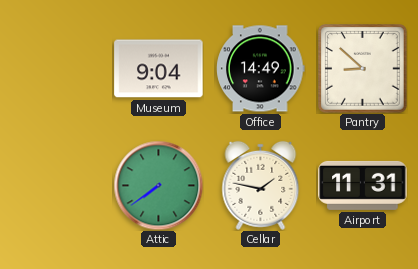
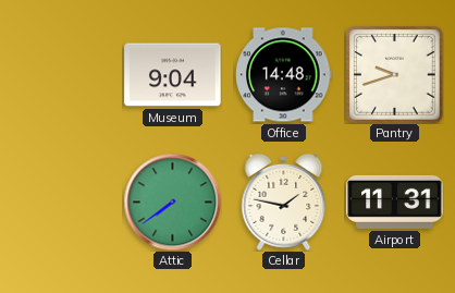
Office: 14:49 -> 14:48 (284, 75)
Pantry: 8:52 -> 9:42 (395, 75)
